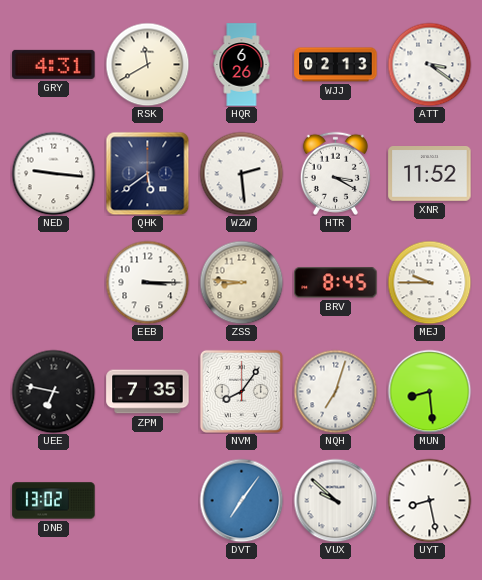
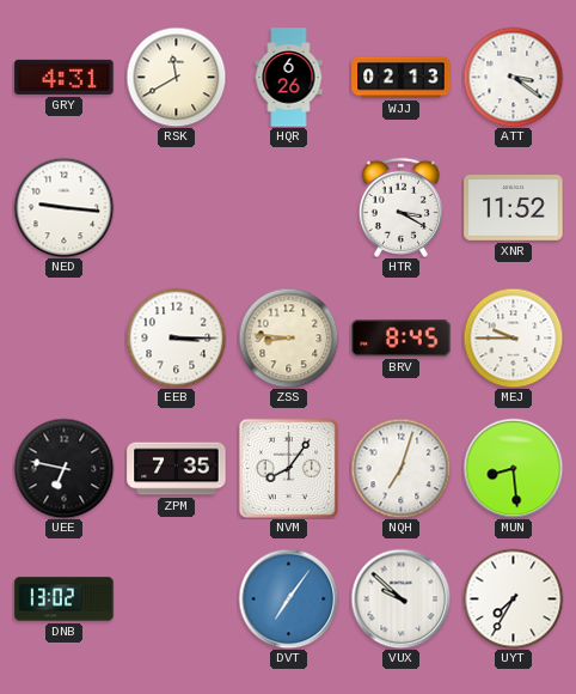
QHK: 5:39 -> none (147, 173)
WZW: 2:29 -> none (241, 173)
UYT: 8:28 -> 7:35 (513, 598)
